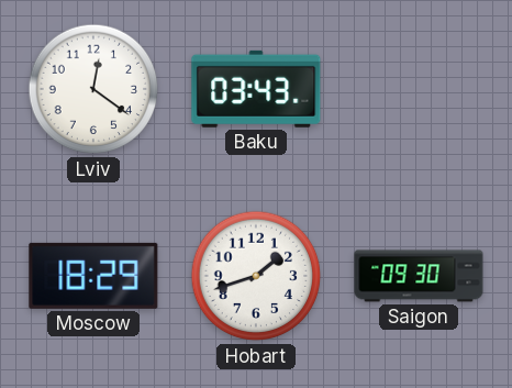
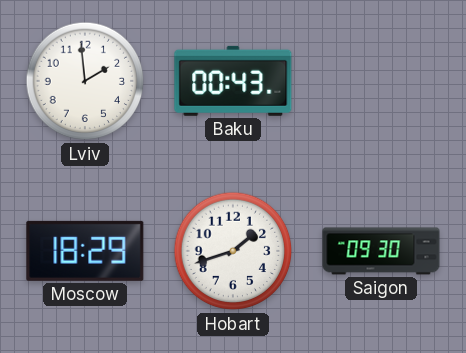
Lviv: 12:21 -> 1:59 (85, 81)
Baku: 03:43 -> 00:43 (233, 81)
